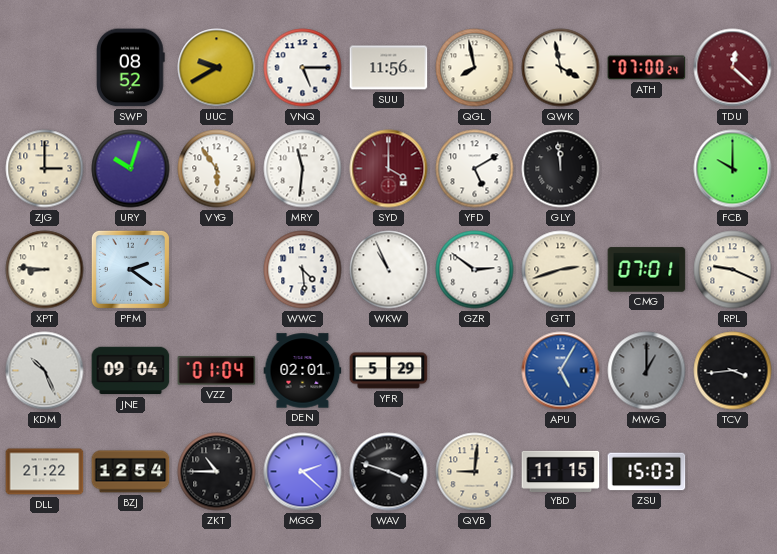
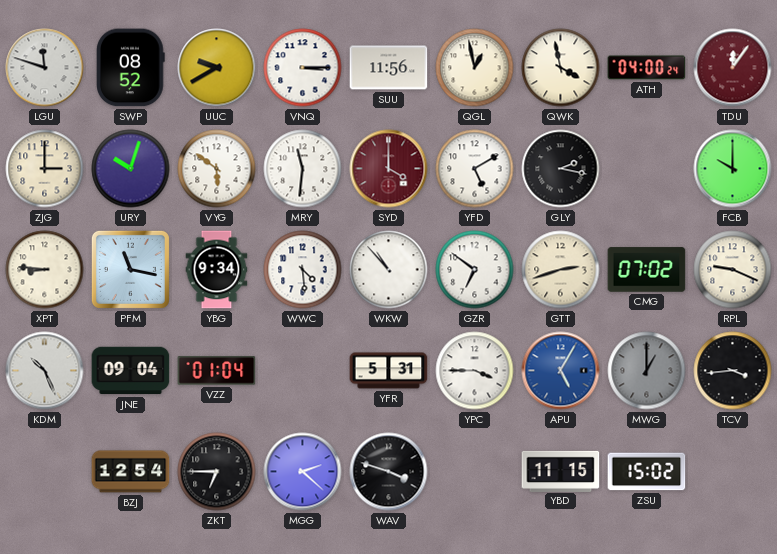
LGU: none -> 11:48 (45, 68)
VNQ: 5:15 -> 3:15 (303, 68)
QGL: 7:58 -> 12:58 (475, 68)
ATH: 07:00 -> 04:00 (647, 68)
TDU: 12:22 -> 12:06 (733, 68)
VYG: 5:54 -> 5:51 (217, 169)
GLY: 11:59 -> 2:17 (561, 169)
PFM: 2:21 -> 11:17 (130, 269)
YBG: none -> 9:34 (217, 270)
WKW: 10:56 -> 10:53 (389, 270)
GZR: 2:51 -> 6:51 (475, 270)
CMG: 07:01 -> 07:02 (647, 270)
DEN: 02:01 -> none (303, 371)
YFR: 5:29 -> 5:31 (389, 371)
YPC: none -> 3:45 (475, 371)
DLL: 21:22 -> none (45, 472)
ZKT: 10:45 -> 6:45 (217, 472)
QVB: 9:01 -> none (475, 472)
ZSU: 15:03 -> 15:02 (647, 472)
